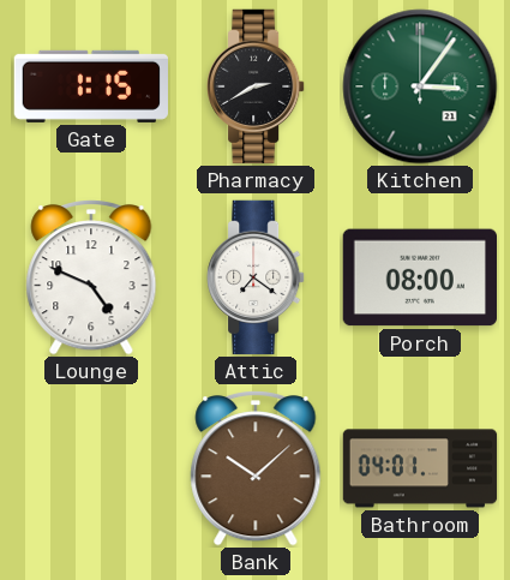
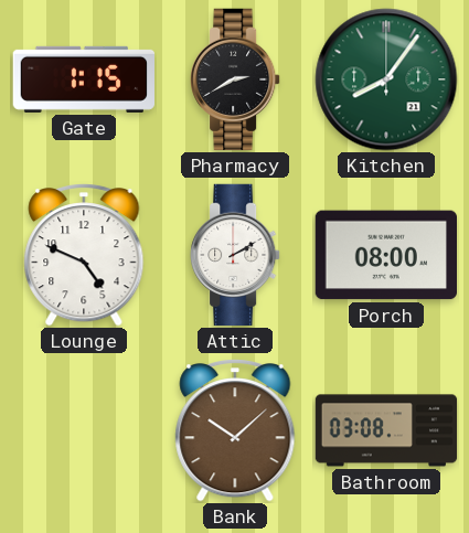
Kitchen: 3:06 -> 8:06 (386, 79)
Attic: 7:21 -> 2:10 (235, 255)
Bathroom: 04:01 -> 03:08 (386, 430)
